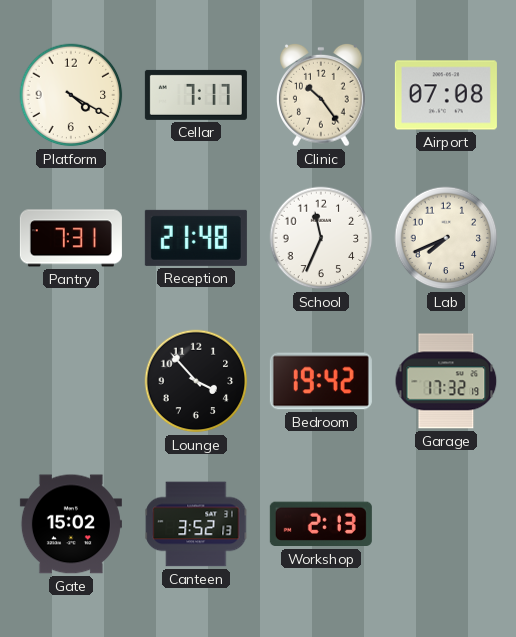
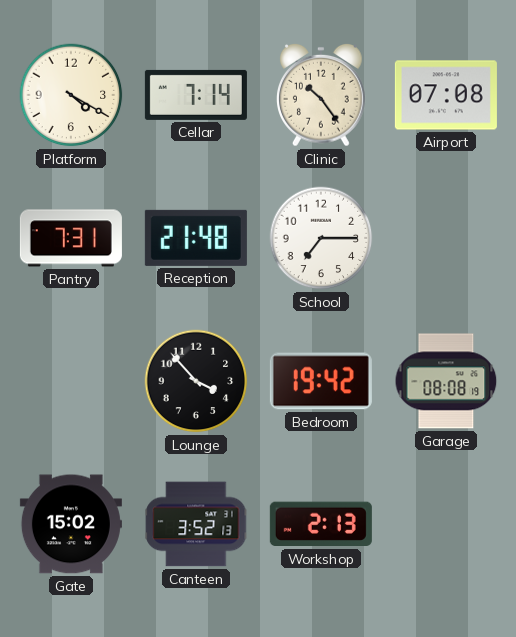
Cellar: 7:17 -> 7:14 (196, 95)
School: 11:34 -> 7:15 (321, 238)
Lab: 7:41 -> none (446, 238)
Garage: 17:32 -> 08:08 (446, 381)
